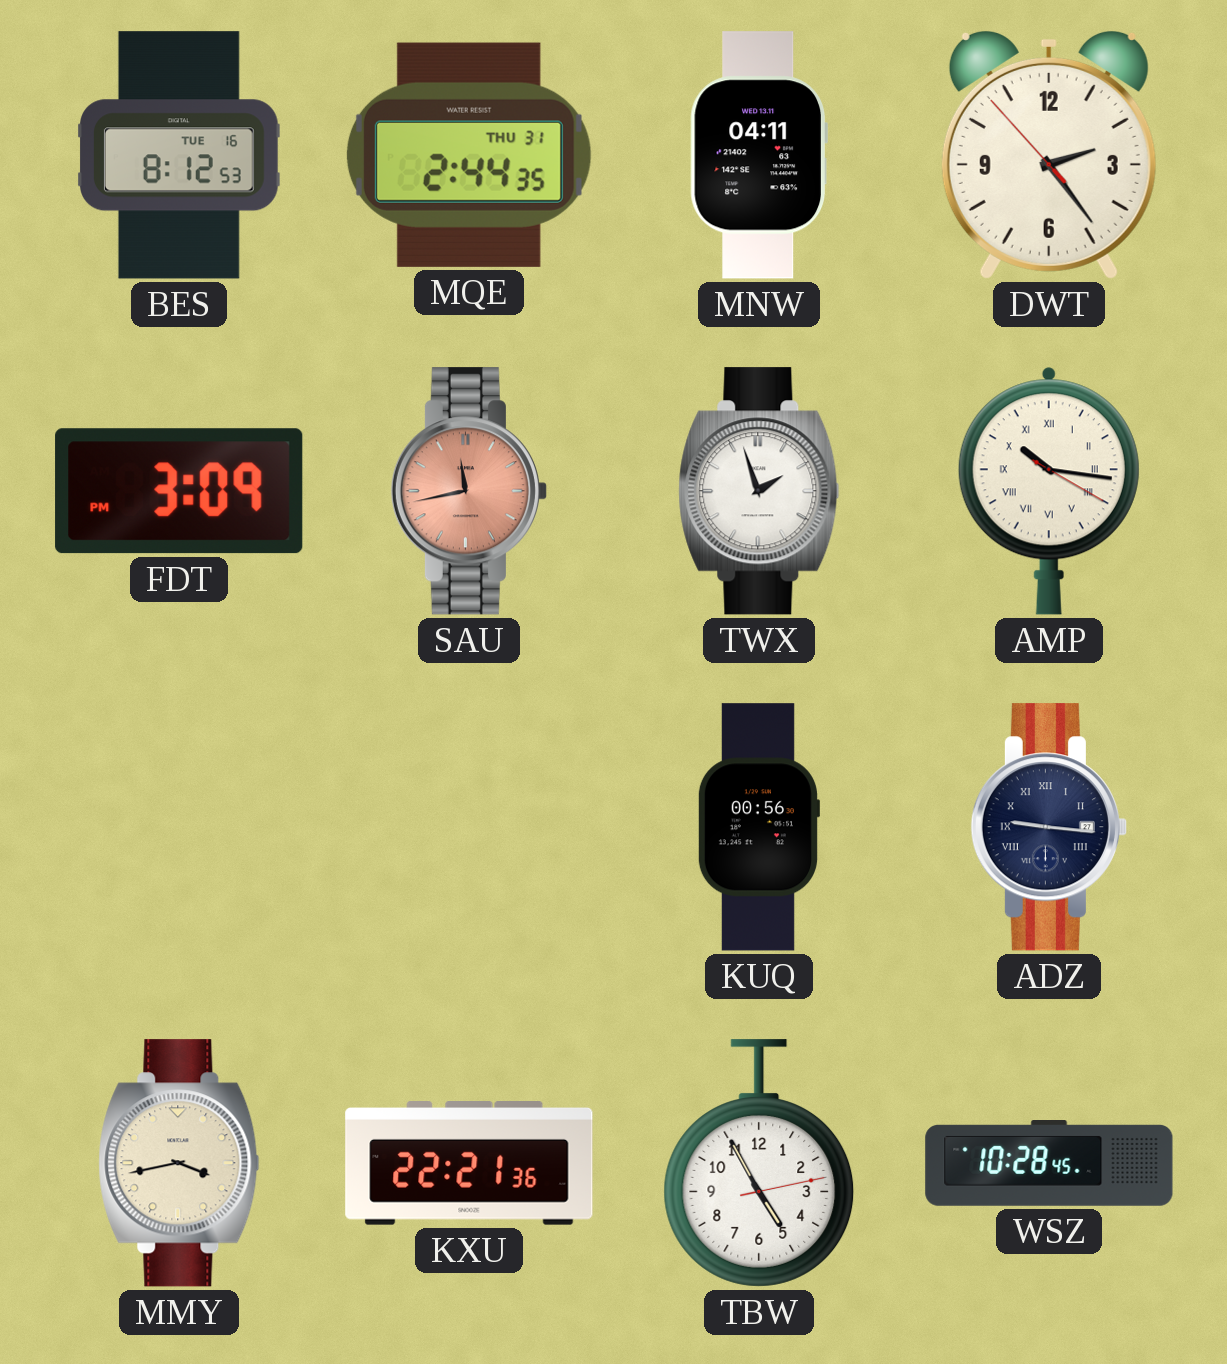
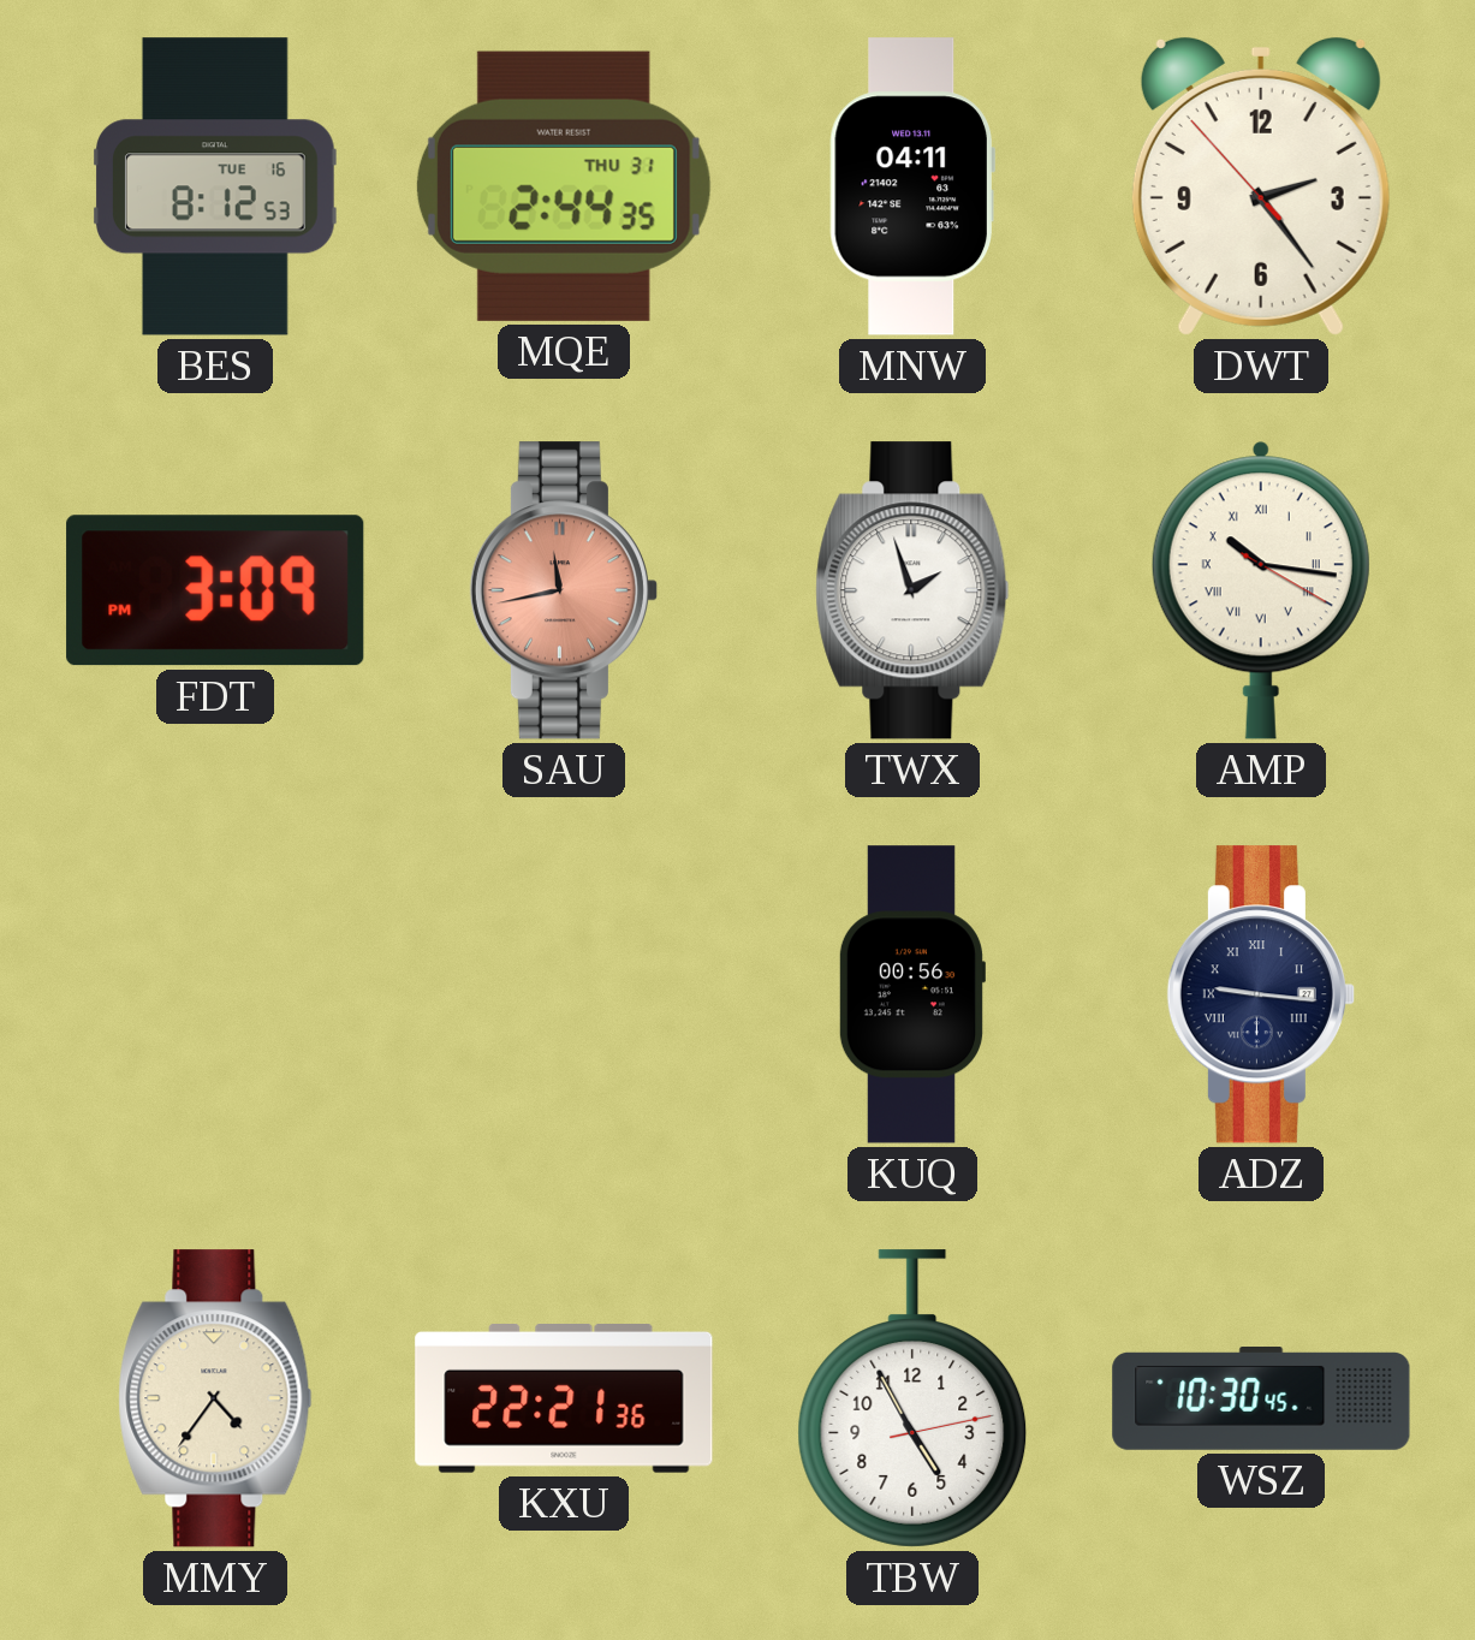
MMY: 3:43 -> 4:36 (215, 1398)
WSZ: 10:28 -> 10:30 (1261, 1400)
